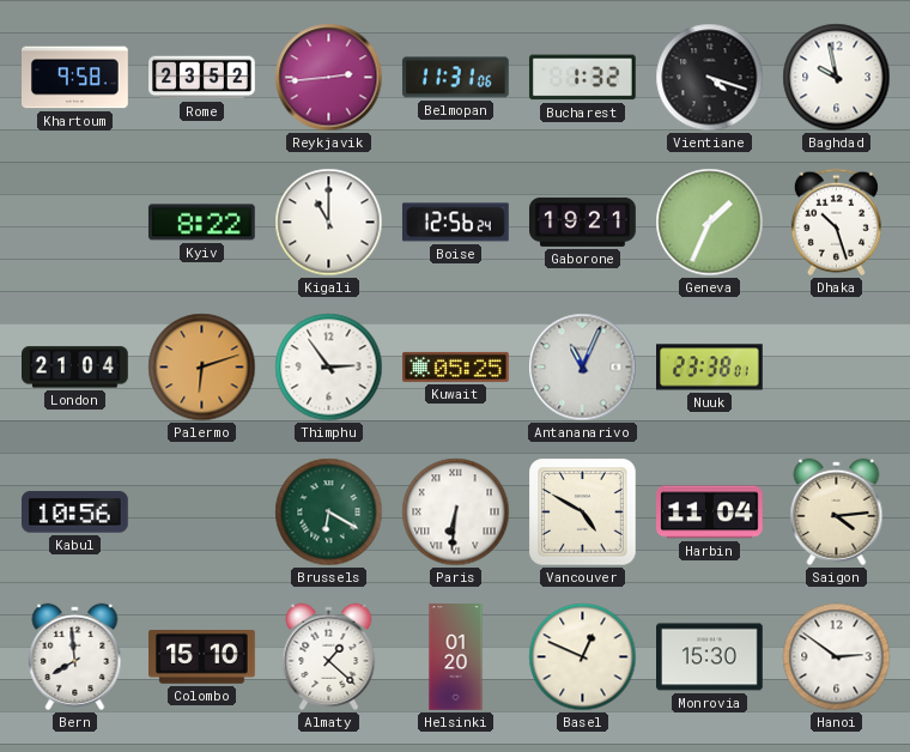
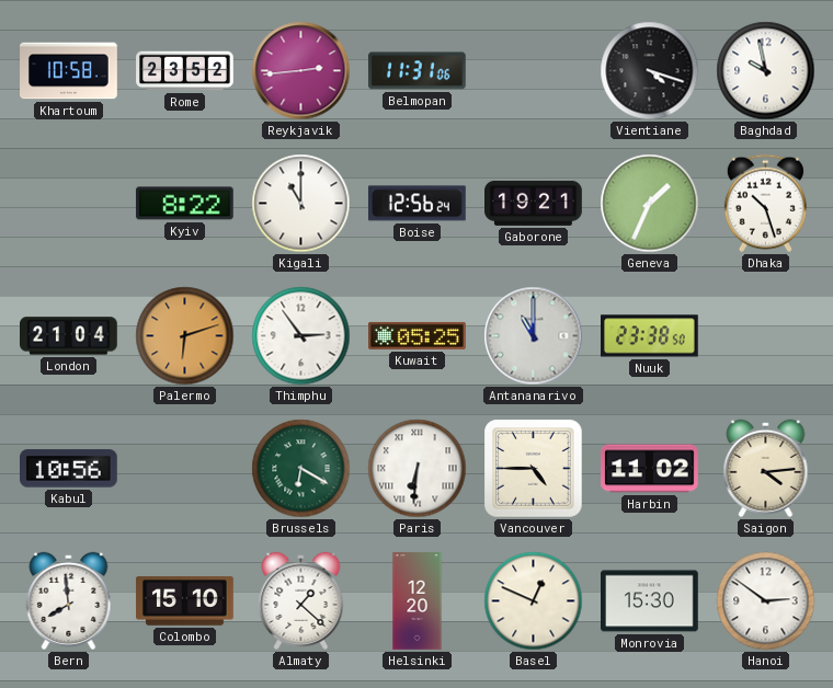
Khartoum: 9:58 -> 10:58 (69, 71)
Bucharest: 1:32 -> none (582, 78)
Antananarivo: 11:04 -> 11:00 (534, 336)
Nuuk: 23:38:01 -> 23:38:50 (650, 336)
Vancouver: 4:50 -> 4:45 (534, 469)
Harbin: 11:04 -> 11:02 (650, 469)
Helsinki: 01:20 -> 12:20 (418, 601)
